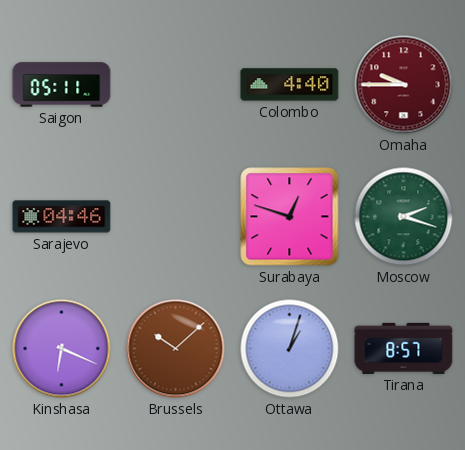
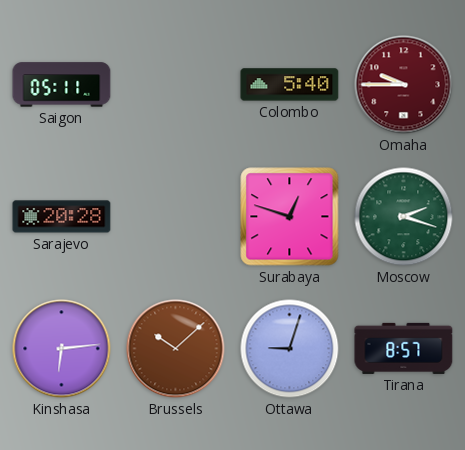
Colombo: 4:40 -> 5:40 (290, 85)
Sarajevo: 04:46 -> 20:28 (62, 217)
Kinshasa: 6:19 -> 6:14 (62, 349)
Ottawa: 1:03 -> 9:03 (290, 349)
